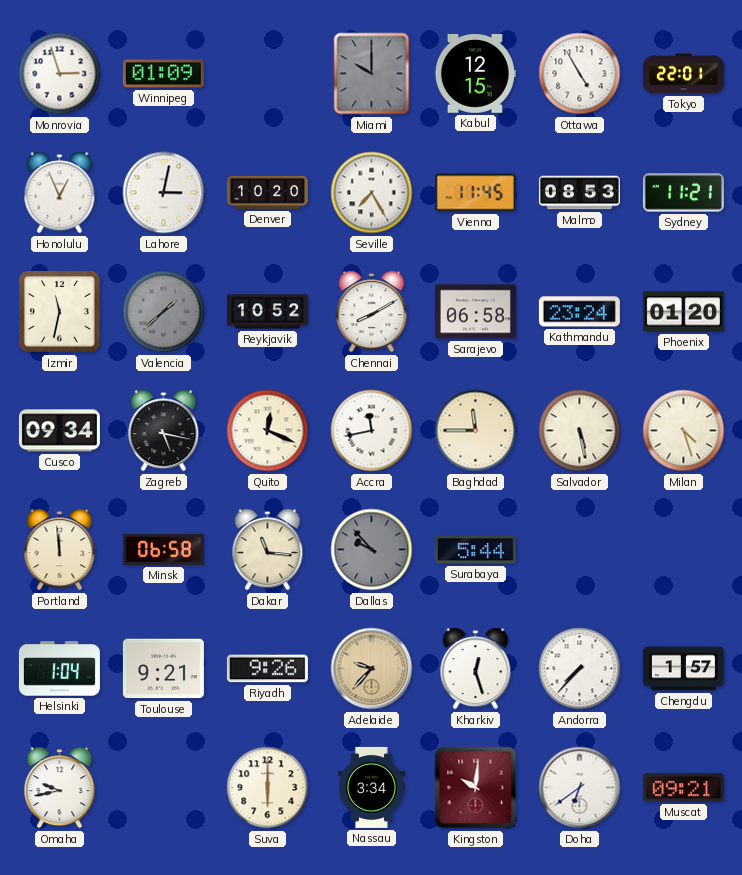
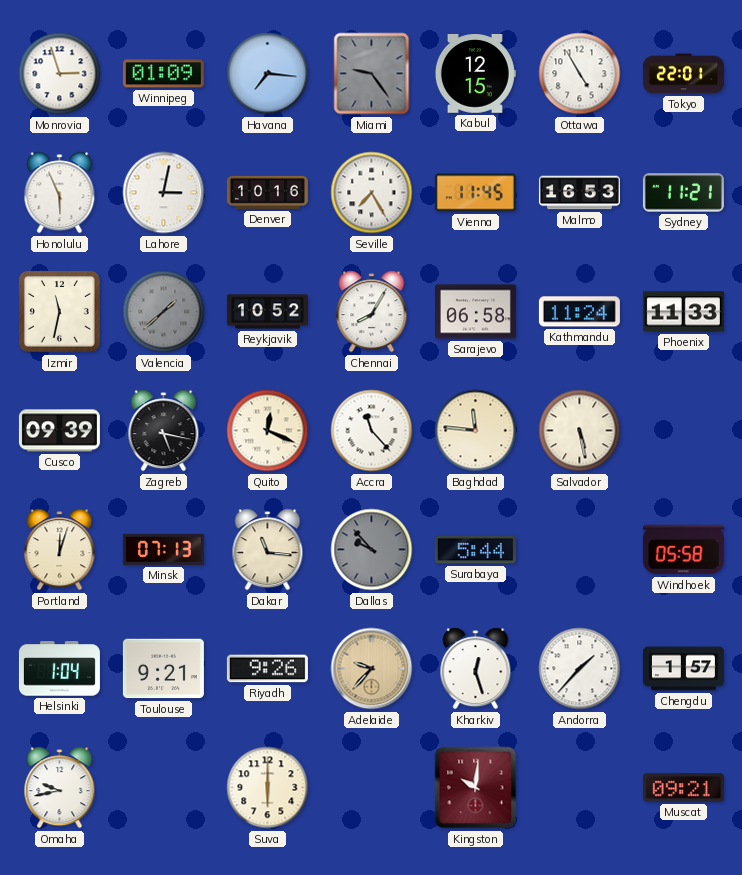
Havana: none -> 7:16 (268, 74)
Miami: 10:00 -> 9:24 (372, 74)
Honolulu: 12:56 -> 5:56 (60, 193)
Denver: 10:20 -> 10:16 (267, 192)
Malmo: 08:53 -> 16:53 (579, 193)
Chennai: 8:10 -> 8:05 (372, 312)
Kathmandu: 23:24 -> 11:24 (579, 312)
Phoenix: 01:20 -> 11:33 (683, 312)
Cusco: 09:34 -> 09:39 (59, 431)
Accra: 11:43 -> 11:23 (372, 431)
Baghdad: 11:45 -> 11:46 (476, 431)
Milan: 4:27 -> none (684, 431)
Portland: 11:59 -> 12:03 (60, 550)
Minsk: 06:58 -> 07:13 (163, 549)
Windhoek: none -> 05:58 (683, 550)
Andorra: 7:37 -> 1:37 (580, 669)
Nassau: 3:34 -> none (371, 787)
Doha: 6:39 -> none (580, 788)
